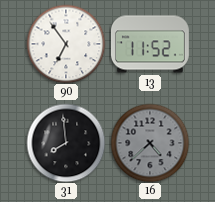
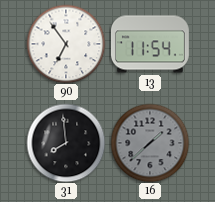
13: 11:52 -> 11:54 (150, 44)
16: 4:38 -> 1:38 (150, 143)
